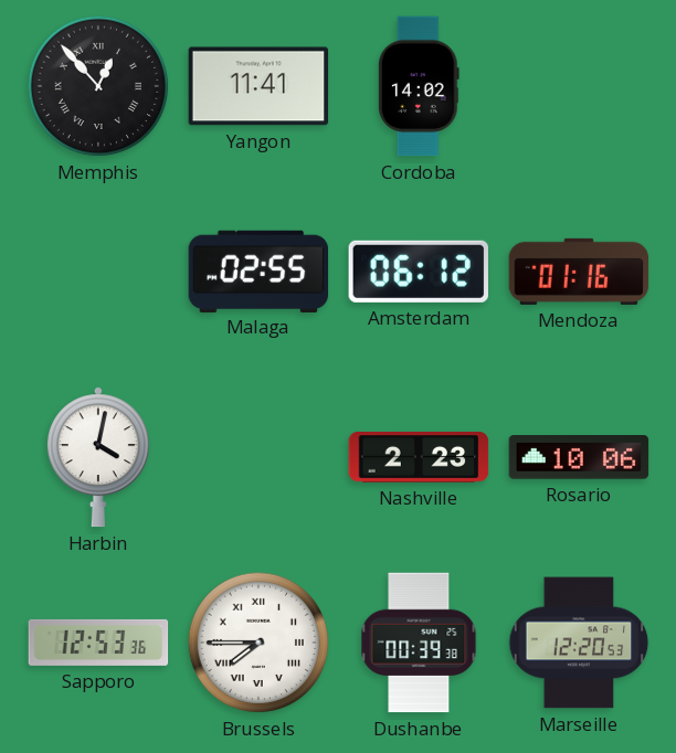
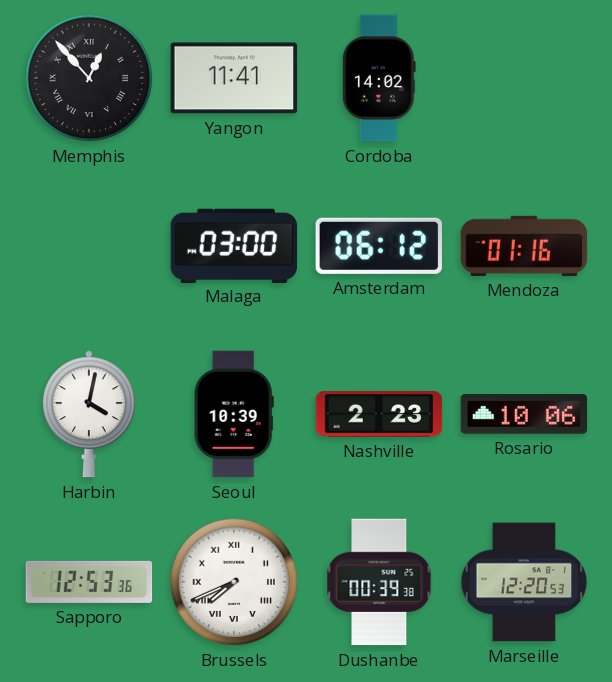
Malaga: 02:55 -> 03:00 (234, 245)
Seoul: none -> 10:39 (234, 414)
Brussels: 7:45 -> 7:41 (234, 582)
